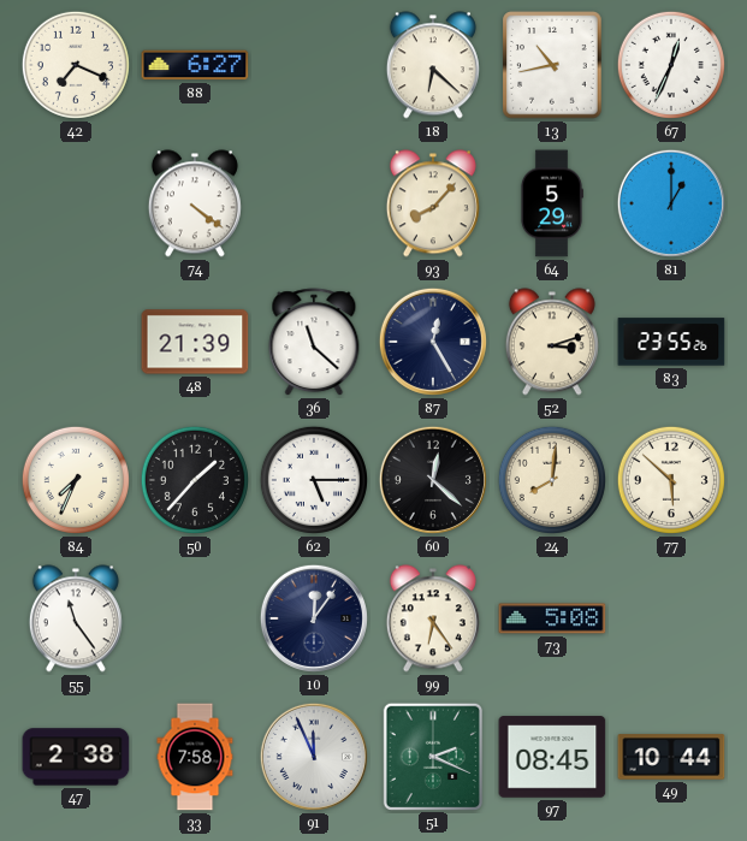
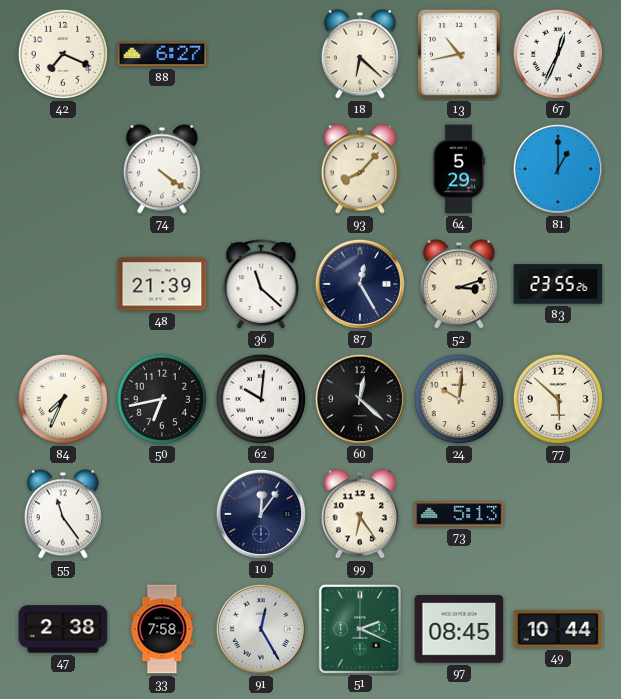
50: 1:37 -> 6:43 (162, 399)
62: 5:15 -> 10:01 (261, 399)
24: 8:01 -> 10:01 (459, 399)
73: 5:08 -> 5:13 (459, 514)
91: 11:56 -> 12:25 (261, 629)
